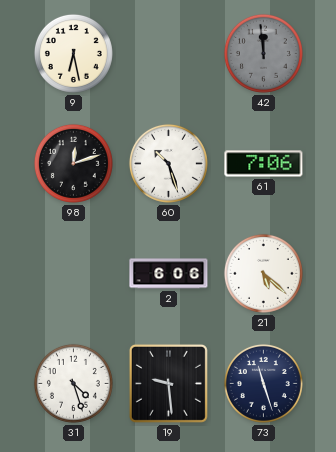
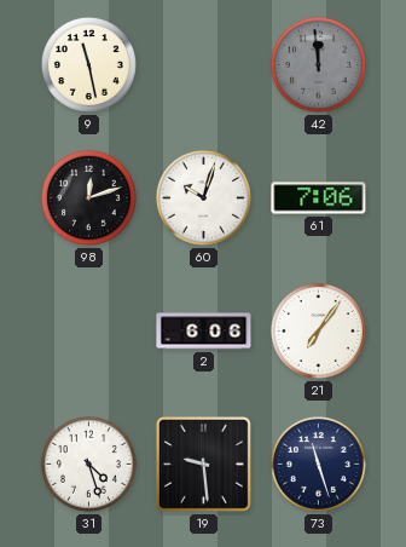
9: 6:28 -> 11:28 (88, 64)
60: 10:27 -> 10:03 (203, 197)
21: 5:22 -> 7:06 (318, 330)
